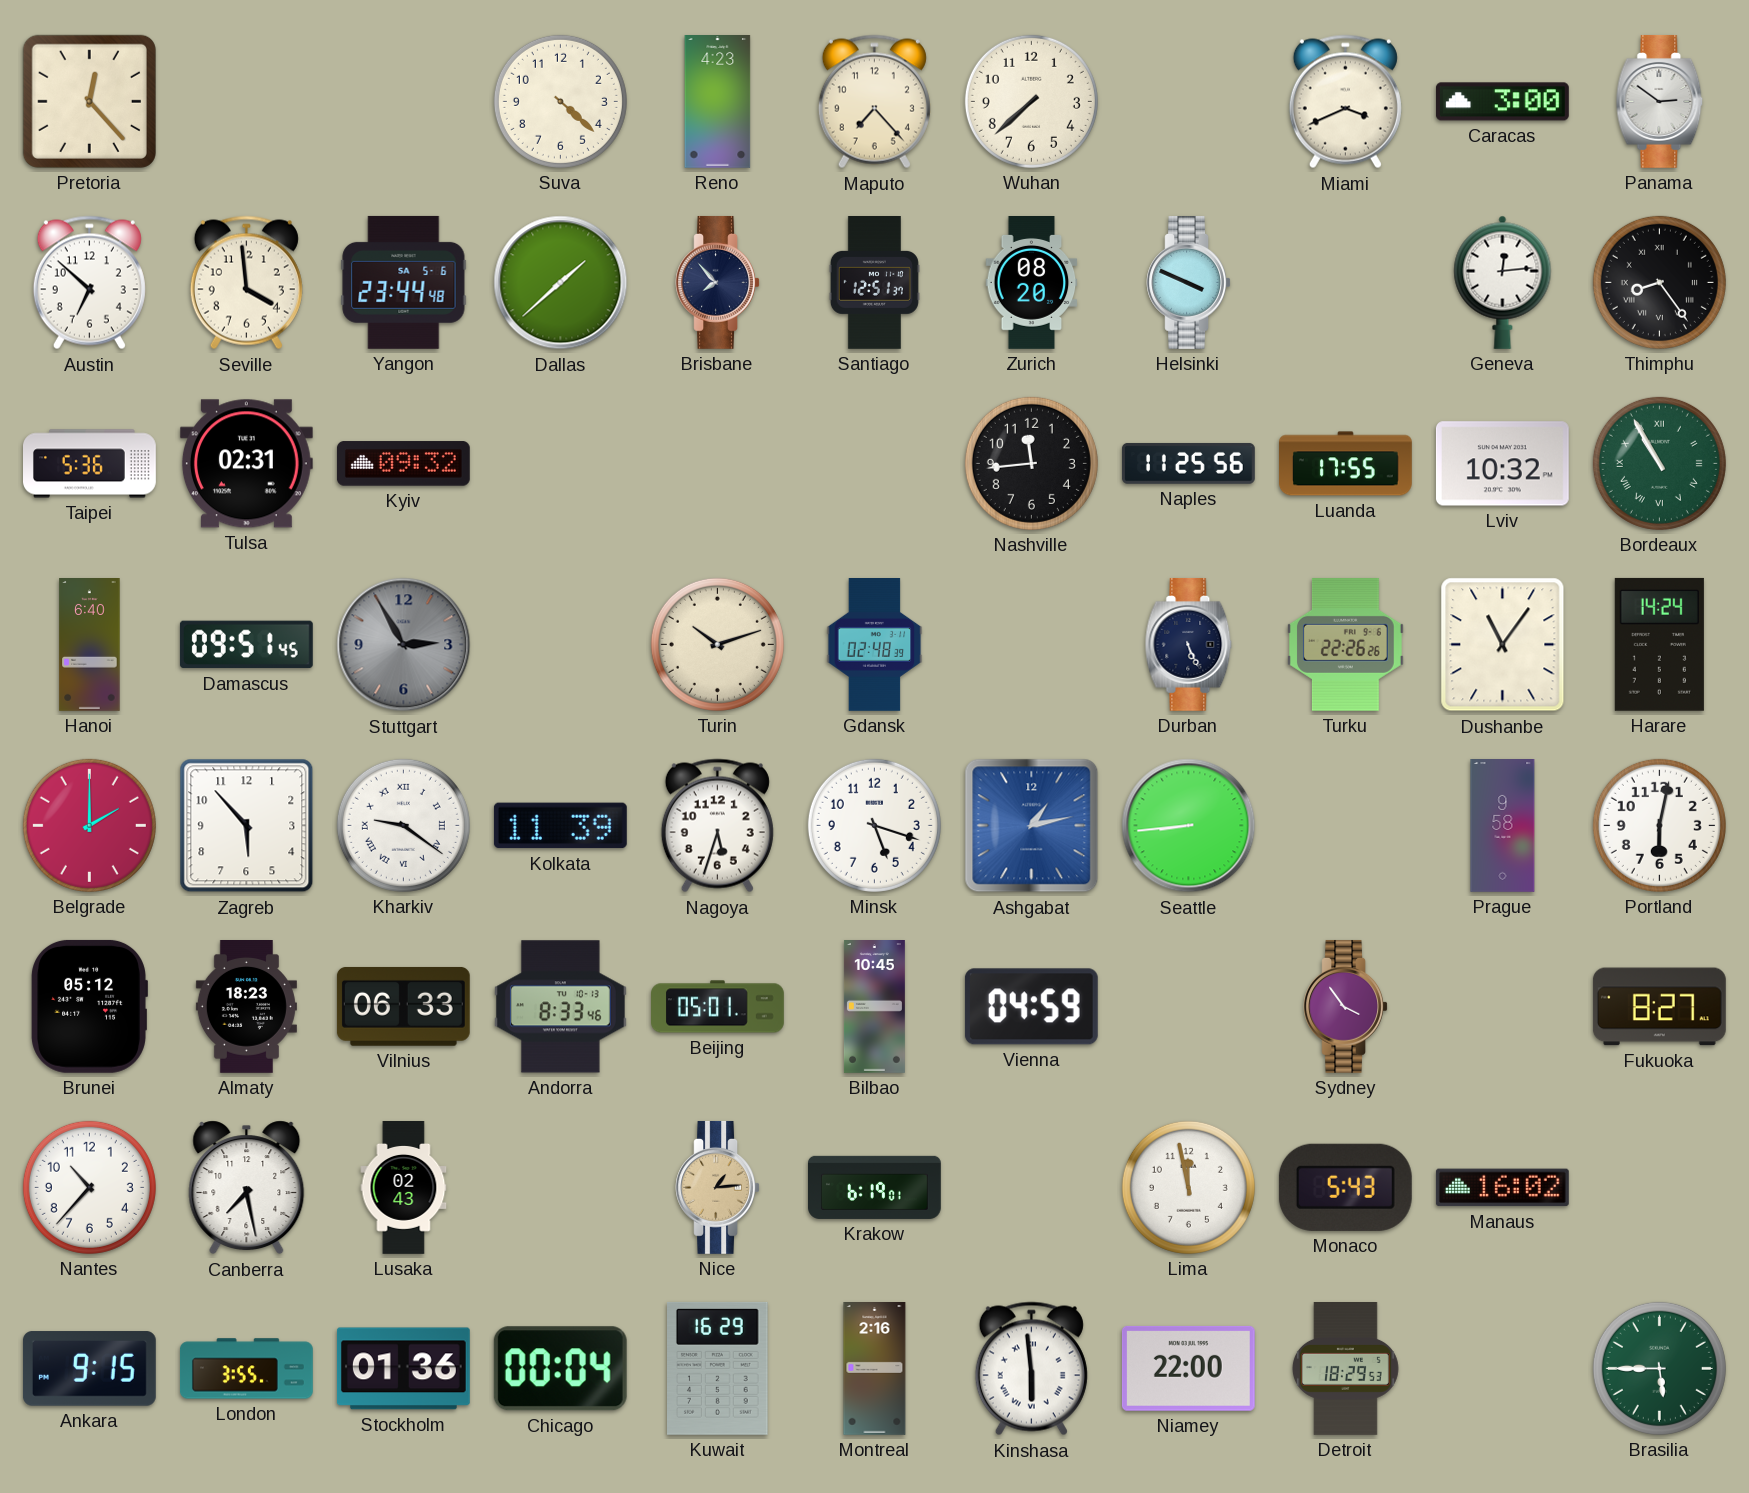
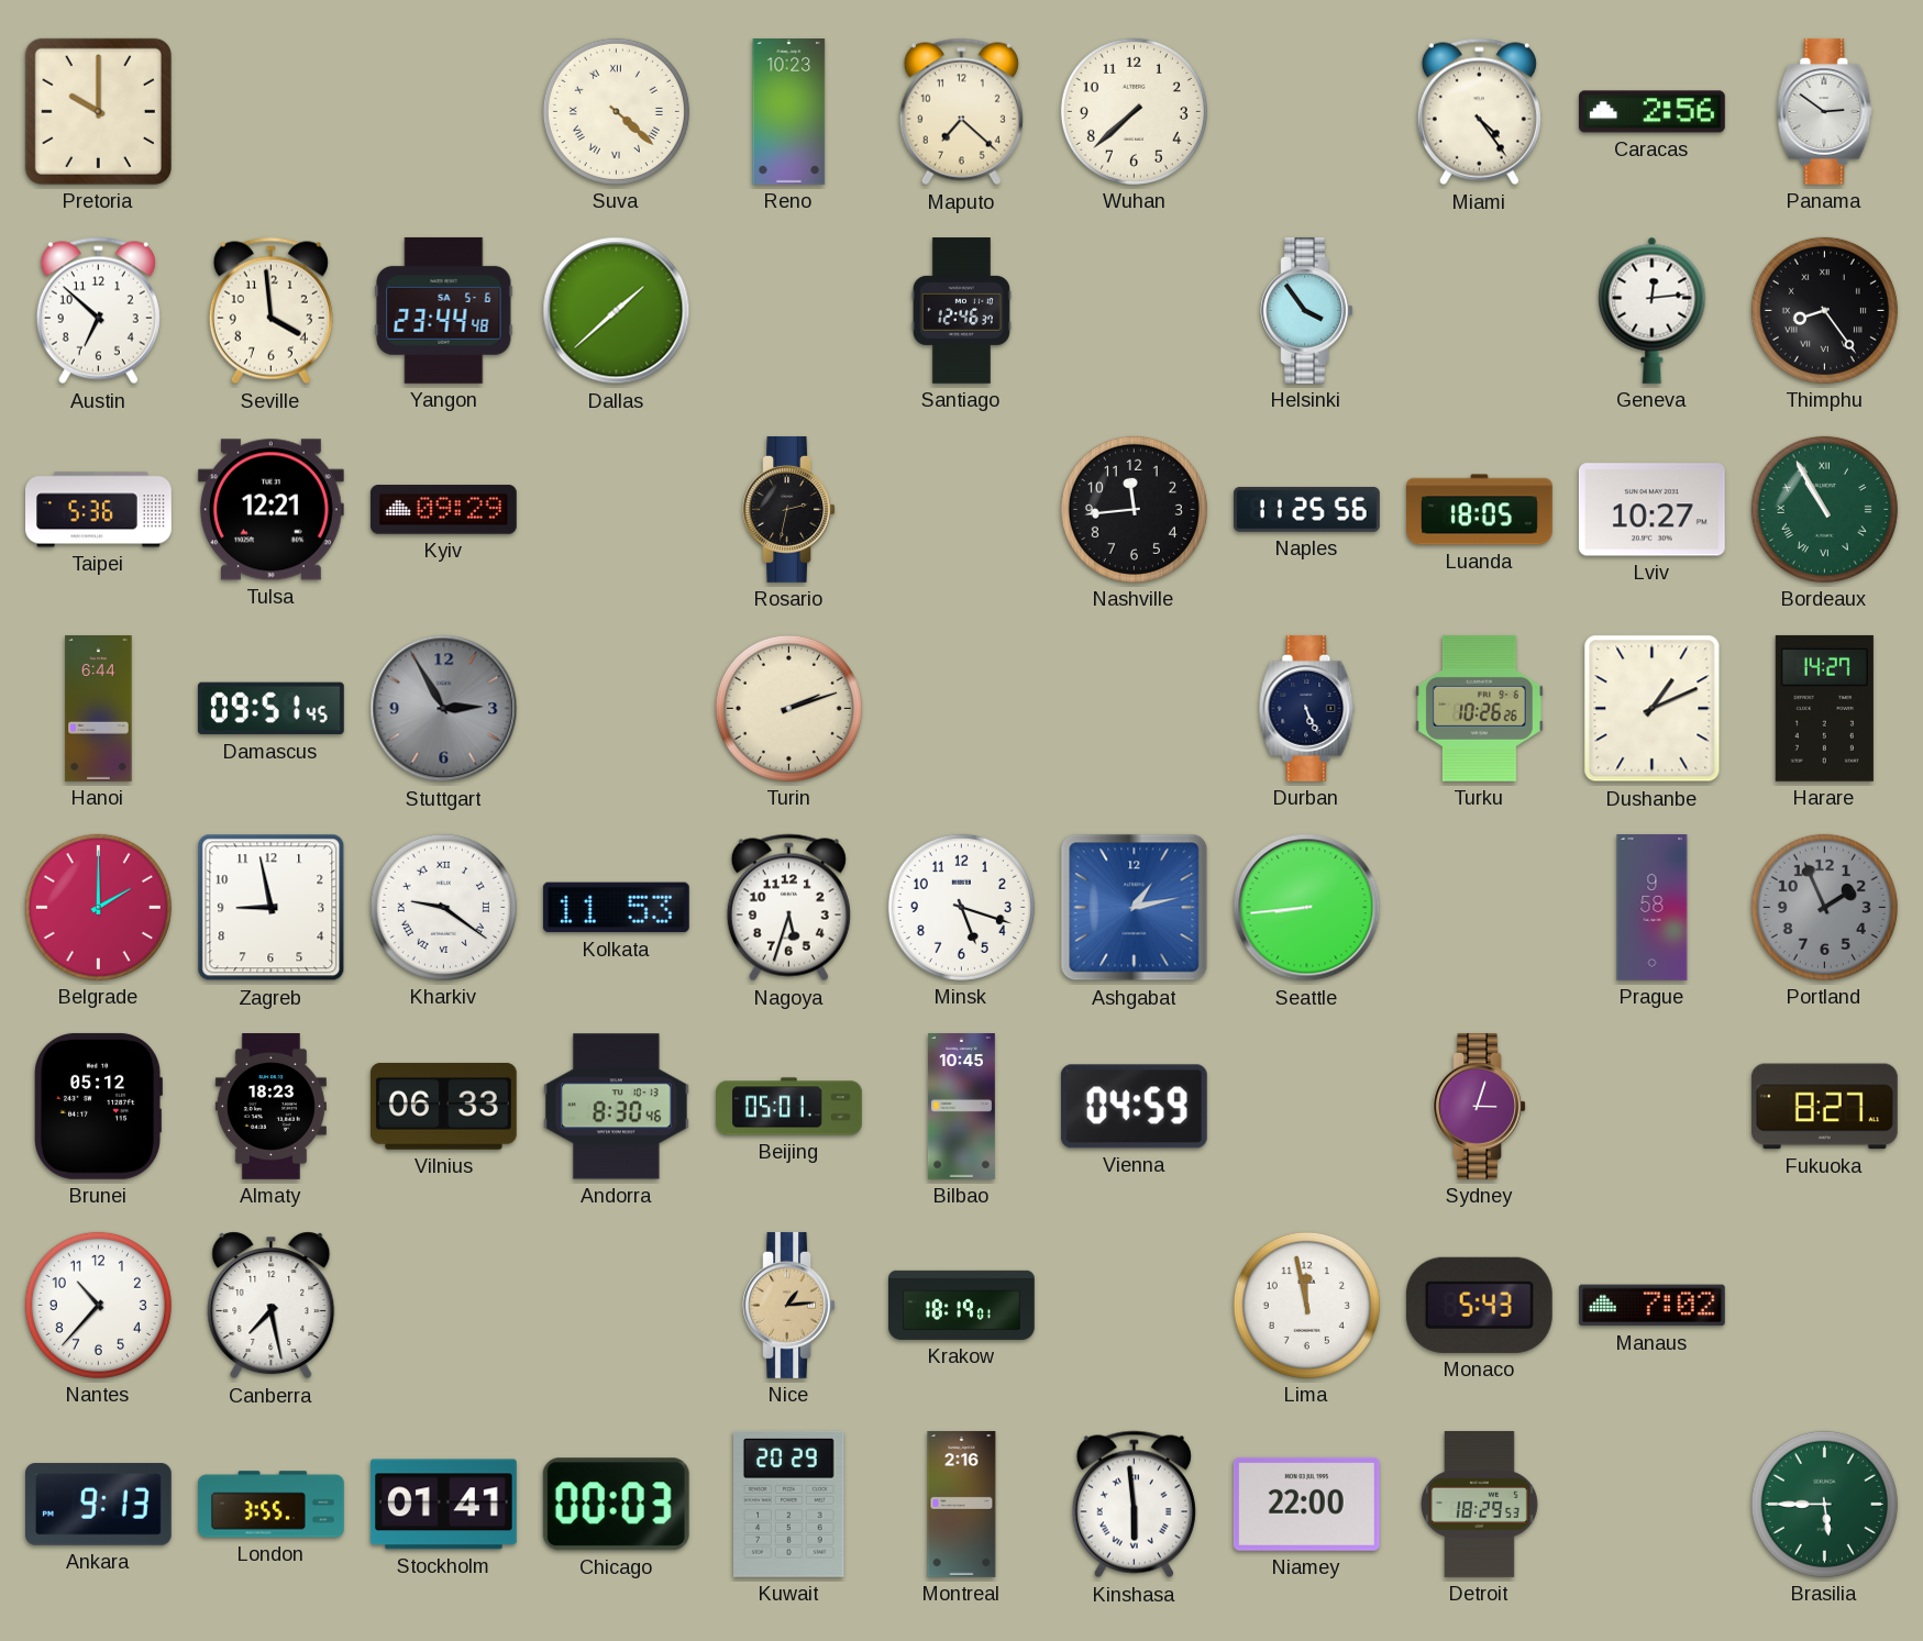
Pretoria: 12:23 -> 10:00 (98, 111)
Suva numerals: Arabic -> Roman (616, 111)
Reno: 4:23 -> 10:23 (789, 112)
Maputo: 7:23 -> 7:22 (961, 112)
Miami: 3:41 -> 4:24 (1479, 112)
Caracas: 3:00 -> 2:56 (1651, 112)
Brisbane: 7:53 -> none (717, 282)
Santiago: 12:51 -> 12:46 (961, 311)
Zurich: 08:20 -> none (1032, 283)
Helsinki: 3:49 -> 3:54 (1306, 310)
Tulsa: 02:31 -> 12:21 (270, 510)
Kyiv: 09:32 -> 09:29 (443, 510)
Rosario: none -> 2:32 (788, 509)
Luanda: 17:55 -> 18:05 (1480, 510)
Lviv: 10:32 -> 10:27 (1651, 510)
Hanoi: 6:40 -> 6:44 (99, 709)
Turin: 10:12 -> 2:12 (788, 708)
Gdansk: 02:48 -> none (875, 645)
Turku: 22:26 -> 10:26 (1480, 708)
Dushanbe: 11:06 -> 1:11 (1653, 709)
Harare: 14:24 -> 14:27 (1824, 708)
Zagreb: 5:53 -> 8:58 (272, 908)
Kolkata: 11:39 -> 11:53 (616, 908)
Portland: 6:02 -> 1:56 (1824, 907)
Portland dial: white -> grey (1824, 907)
Andorra: 8:33 -> 8:30 (616, 1107)
Sydney: 3:54 -> 3:03 (1479, 1106)
Lusaka: 02:43 -> none (404, 1188)
Krakow: 6:19 -> 18:19 (962, 1305)
Manaus: 16:02 -> 7:02 (1651, 1306)
Ankara: 9:15 -> 9:13 (98, 1505)
Stockholm: 01:36 -> 01:41 (443, 1505)
Chicago: 00:04 -> 00:03 (616, 1505)
Kuwait: 16:29 -> 20:29 (789, 1504)
